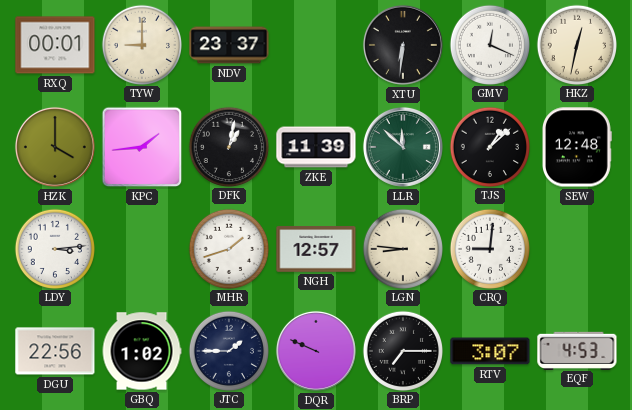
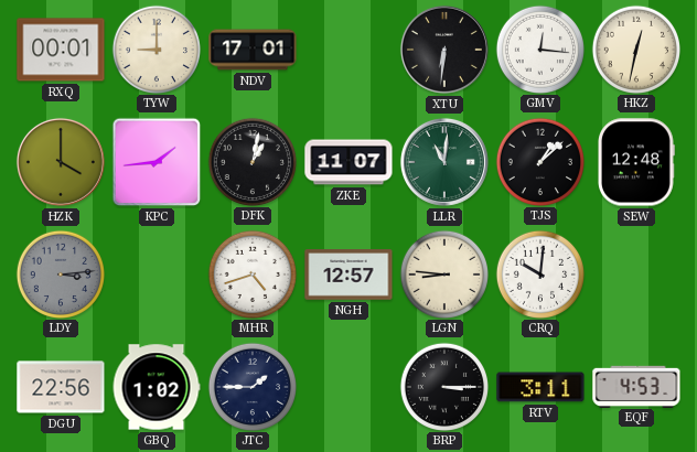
NDV: 23:37 -> 17:01 (253, 50)
GMV: 12:19 -> 12:16 (539, 49)
ZKE: 11:39 -> 11:07 (349, 162)
LLR: 11:52 -> 11:01 (444, 162)
LDY dial: white -> grey (60, 273)
MHR: 1:42 -> 4:42 (251, 273)
CRQ: 9:01 -> 10:01 (539, 273)
DQR: 9:49 -> none (316, 351)
BRP: 7:15 -> 3:15 (443, 386)
RTV: 3:07 -> 3:11 (540, 387)
